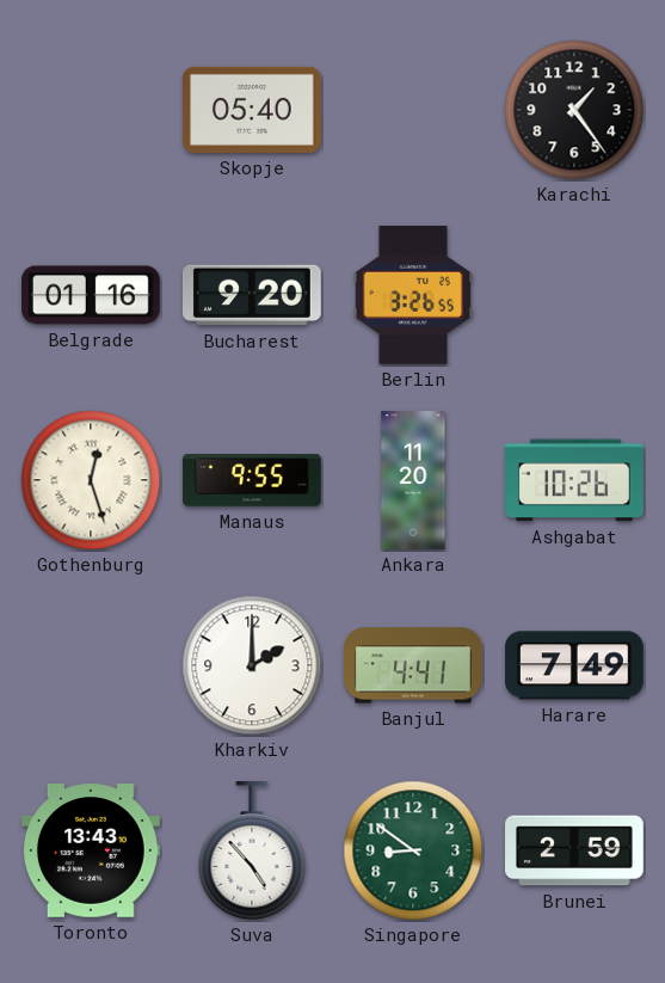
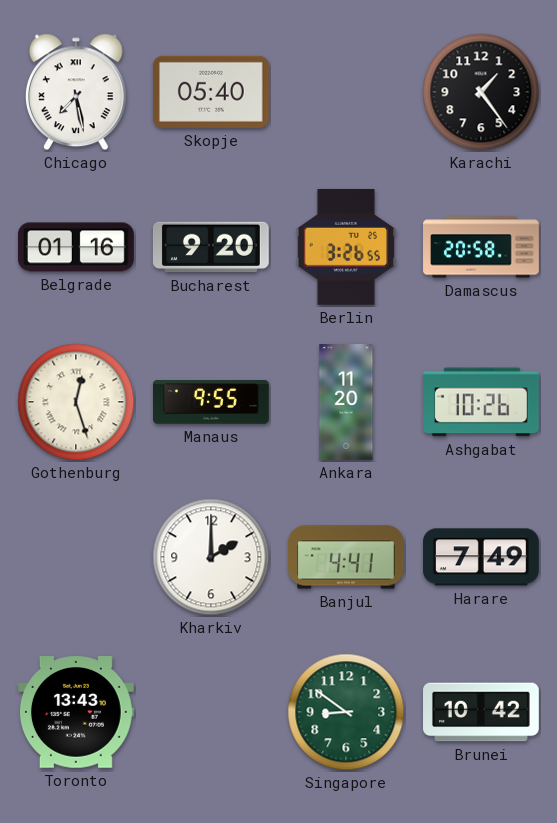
Chicago: none -> 7:28 (76, 92)
Damascus: none -> 20:58 (481, 247)
Suva: 4:53 -> none (252, 852)
Brunei: 2:59 -> 10:42 (482, 712)
